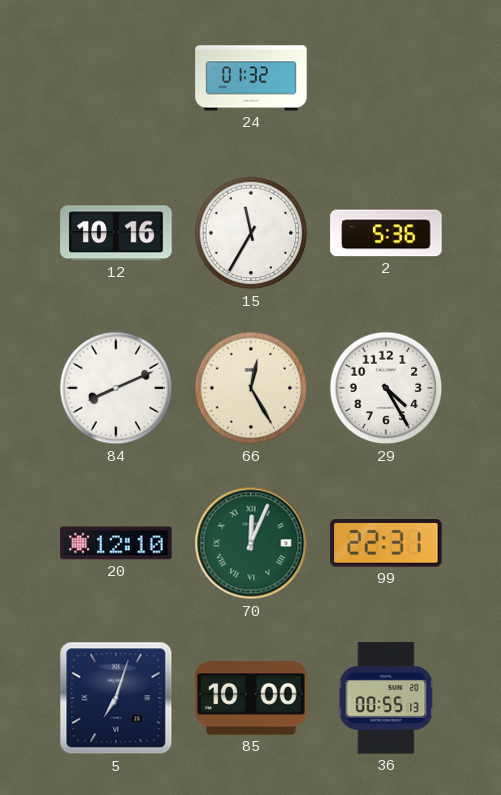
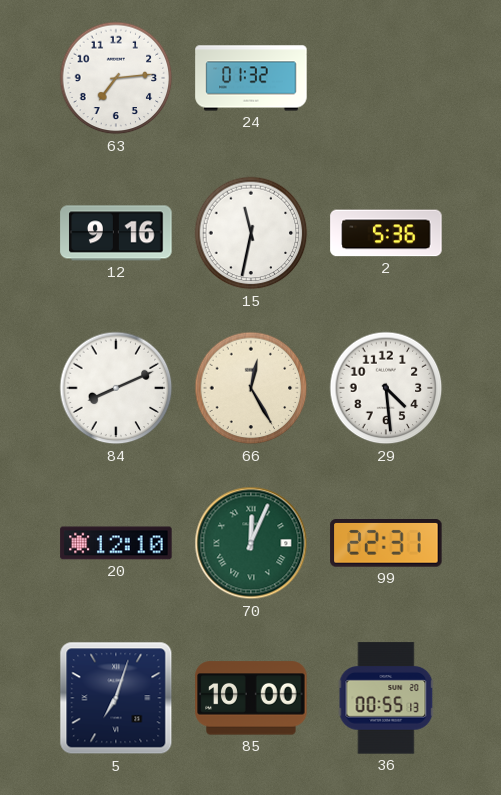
63: none -> 7:14 (116, 78)
12: 10:16 -> 9:16 (116, 233)
15: 11:35 -> 11:32 (251, 233)
29: 4:25 -> 4:29 (386, 388)
